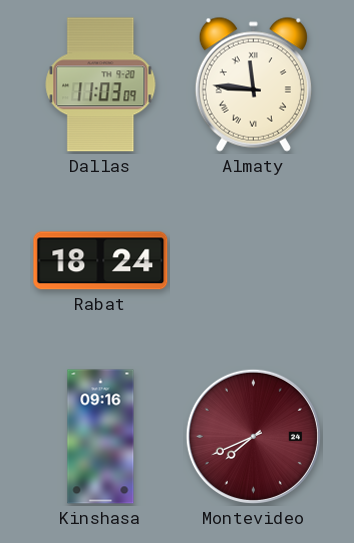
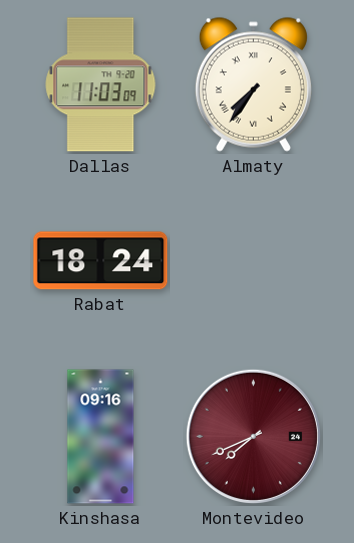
Almaty: 11:46 -> 7:36 (253, 84)
